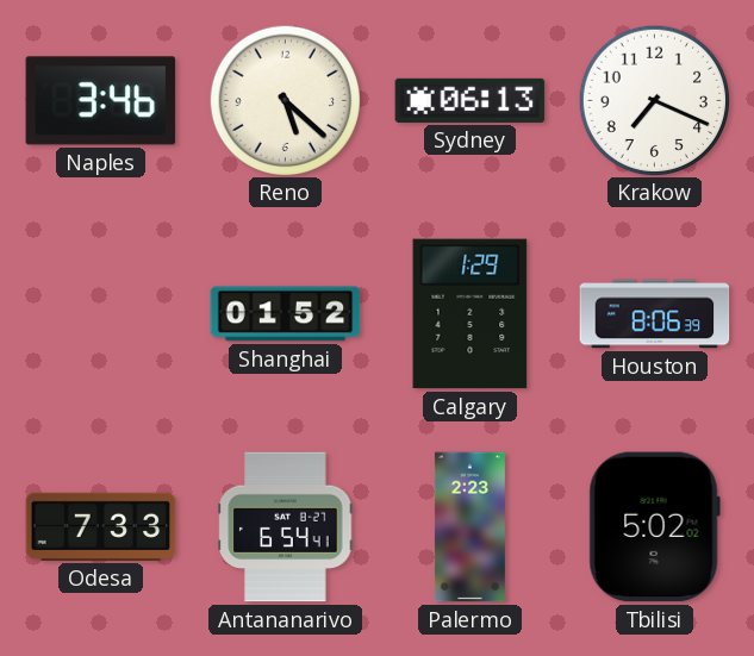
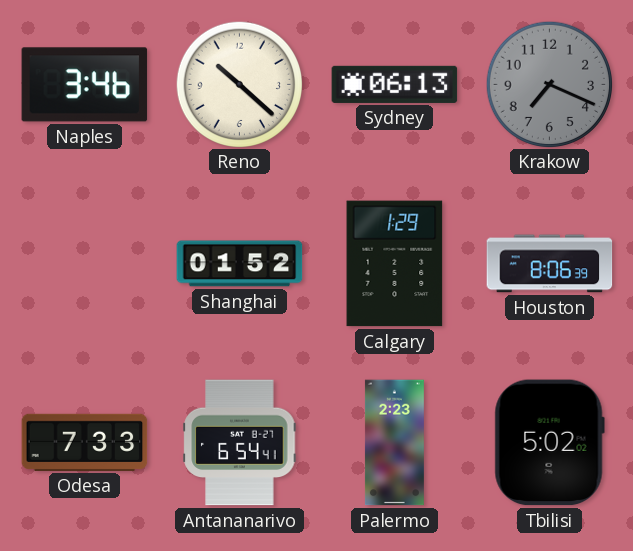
Reno: 5:22 -> 10:22 (239, 84)
Krakow dial: white -> grey (549, 84)
